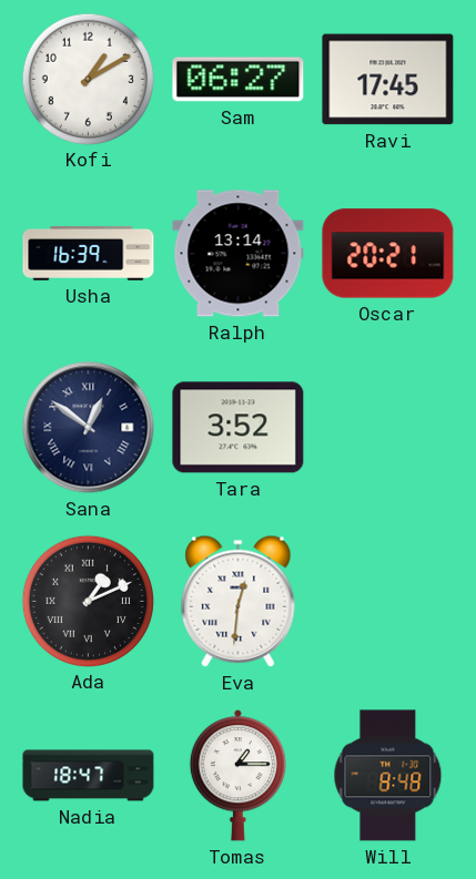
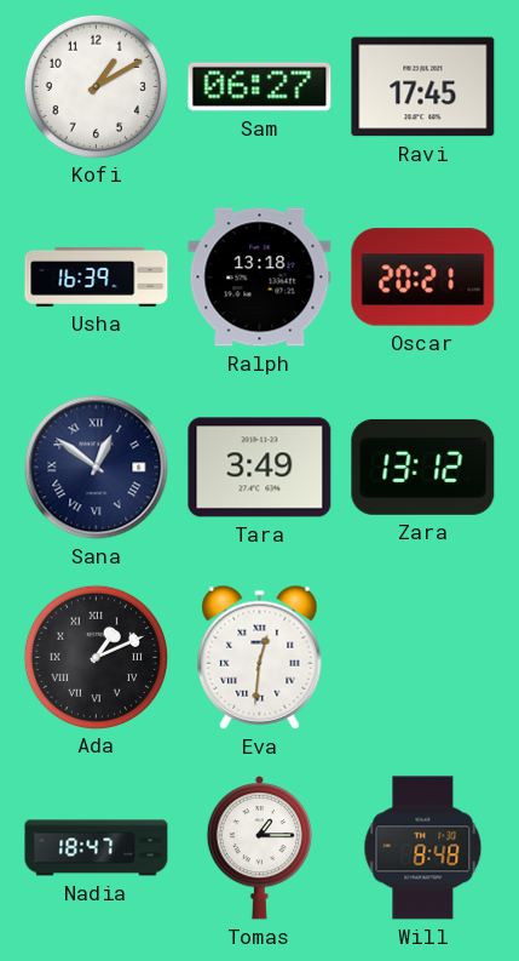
Ralph: 13:14 -> 13:18 (260, 278)
Tara: 3:52 -> 3:49 (260, 468)
Zara: none -> 13:12 (423, 467)
